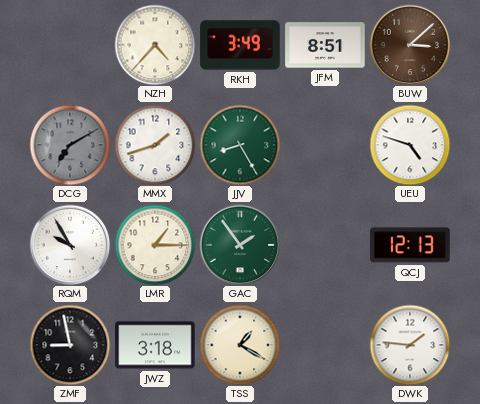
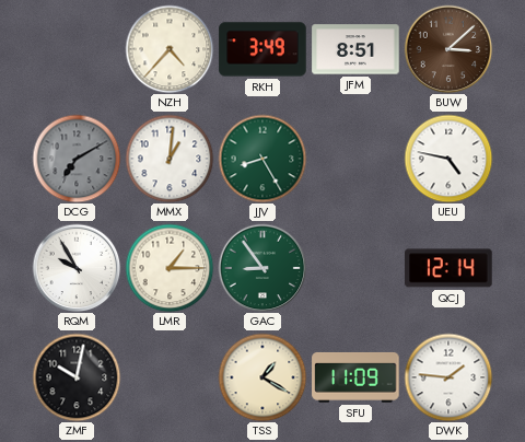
MMX: 1:42 -> 1:01 (170, 159)
UEU: 4:48 -> 4:47 (448, 159)
GAC: 1:54 -> 8:54 (262, 268)
QCJ: 12:13 -> 12:14 (448, 268)
ZMF: 8:58 -> 10:02 (77, 377)
JWZ: 3:18 -> none (155, 345)
SFU: none -> 11:09 (355, 377)
